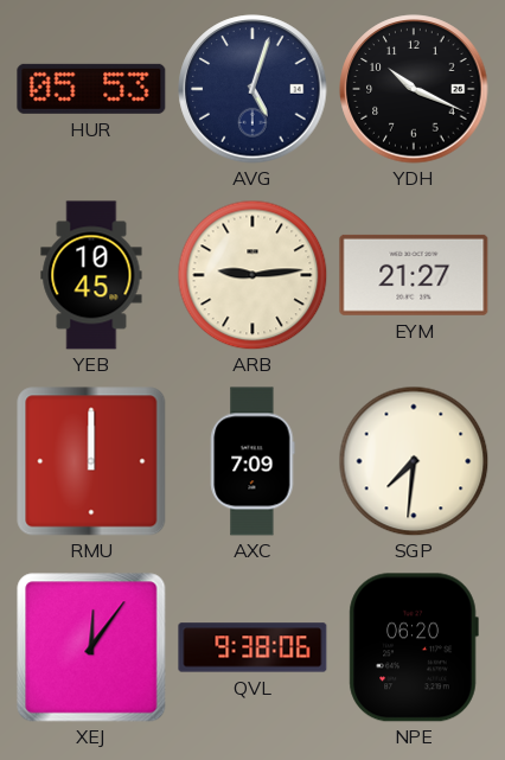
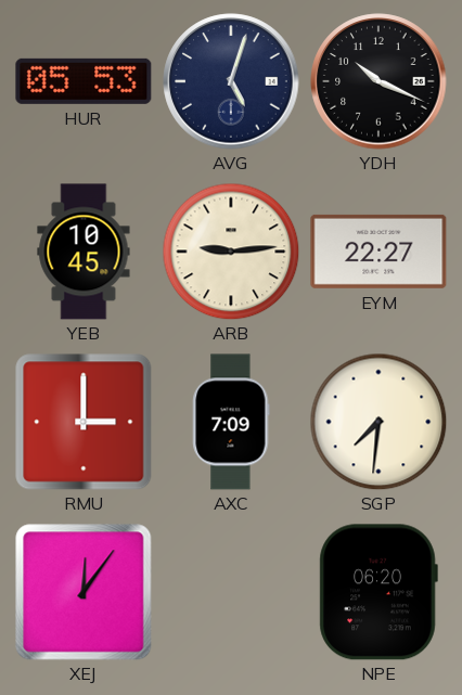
EYM: 21:27 -> 22:27 (378, 252)
RMU: 12:00 -> 3:00 (84, 422)
QVL: 9:38 -> none (252, 647)
